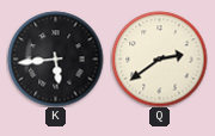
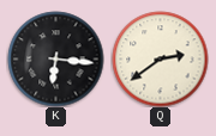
K: 5:44 -> 6:16 (55, 58)
